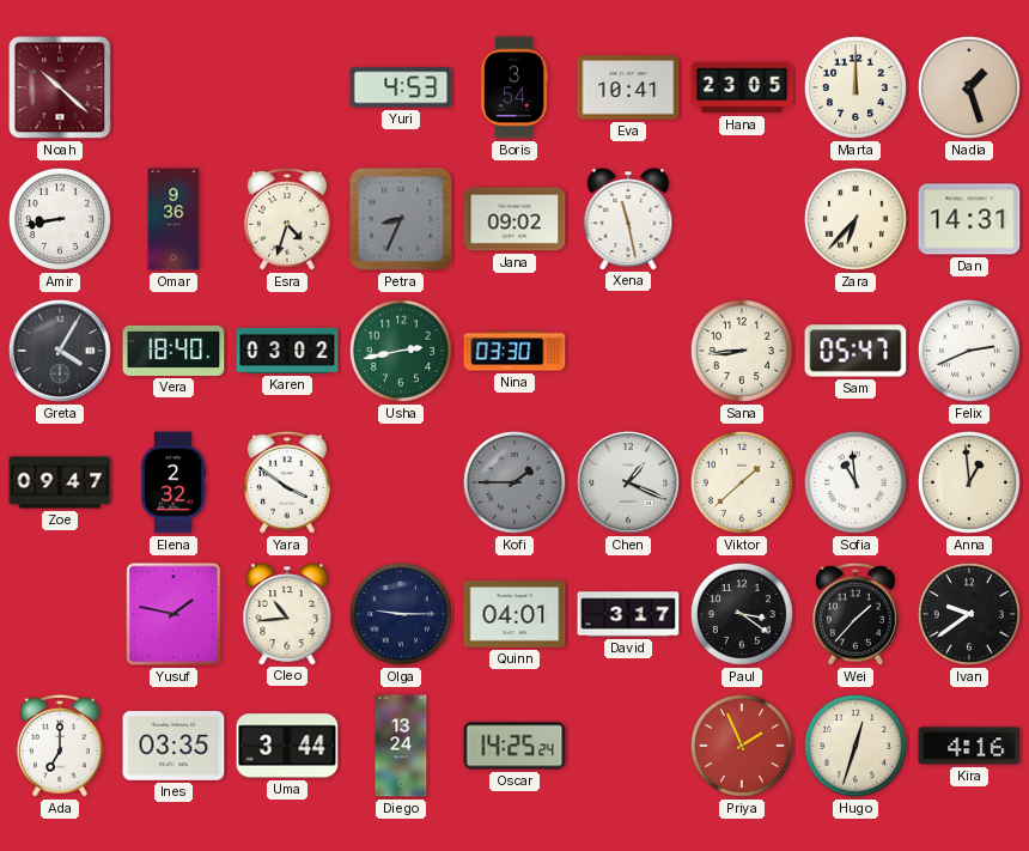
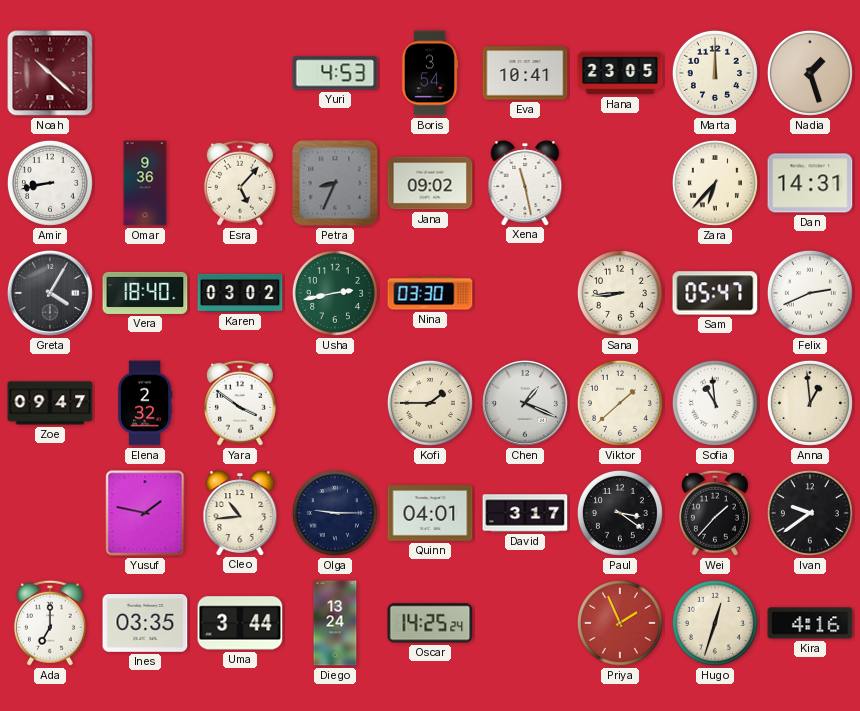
Esra: 4:33 -> 5:07 (240, 183)
Kofi dial: grey -> cream (430, 403)
